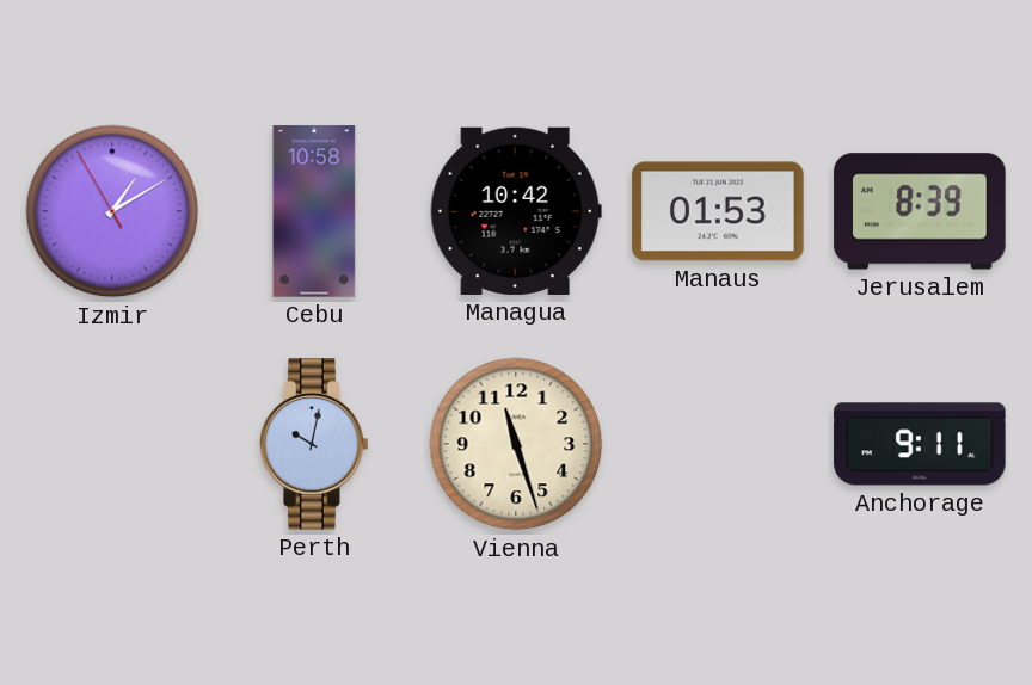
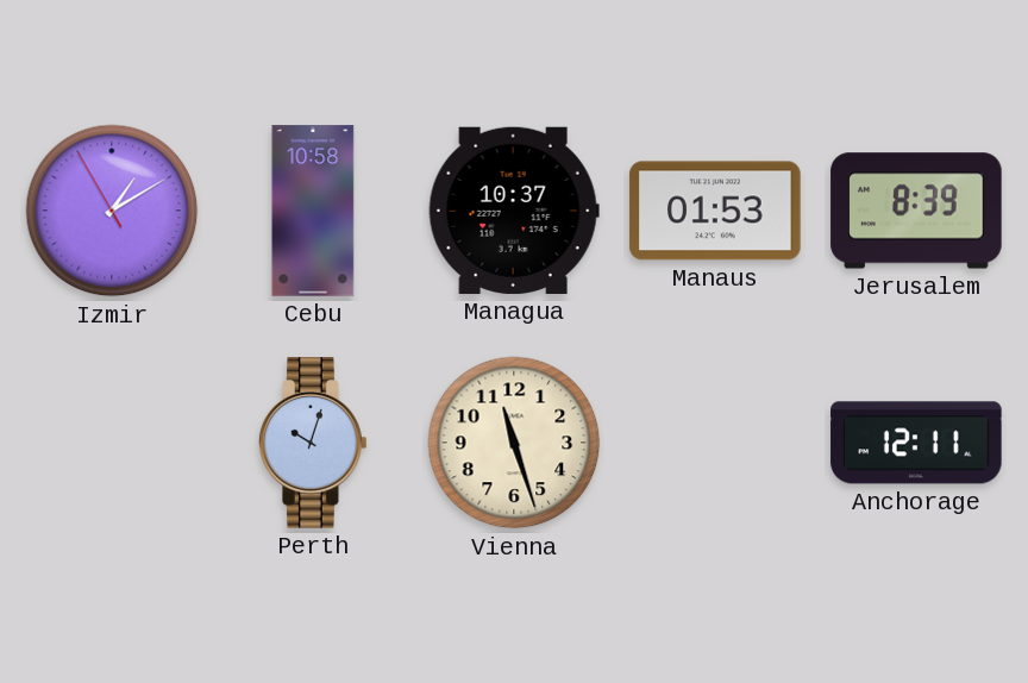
Managua: 10:42 -> 10:37 (514, 211)
Perth: 10:02 -> 10:03 (313, 443)
Anchorage: 9:11 -> 12:11 (916, 443)
